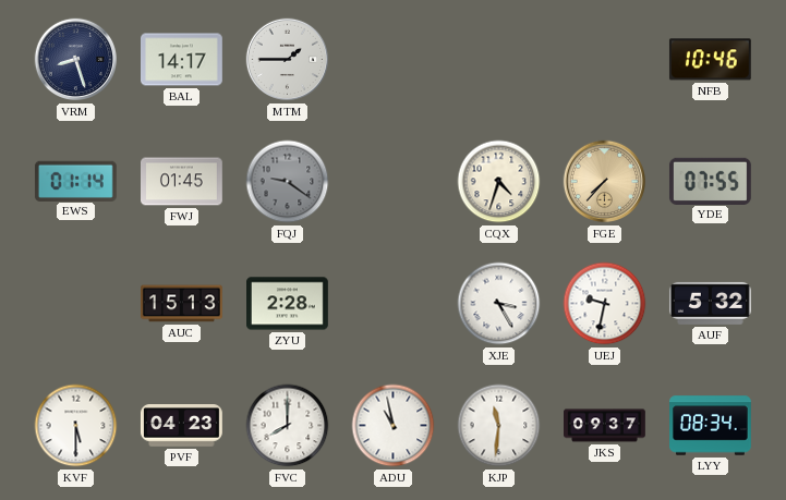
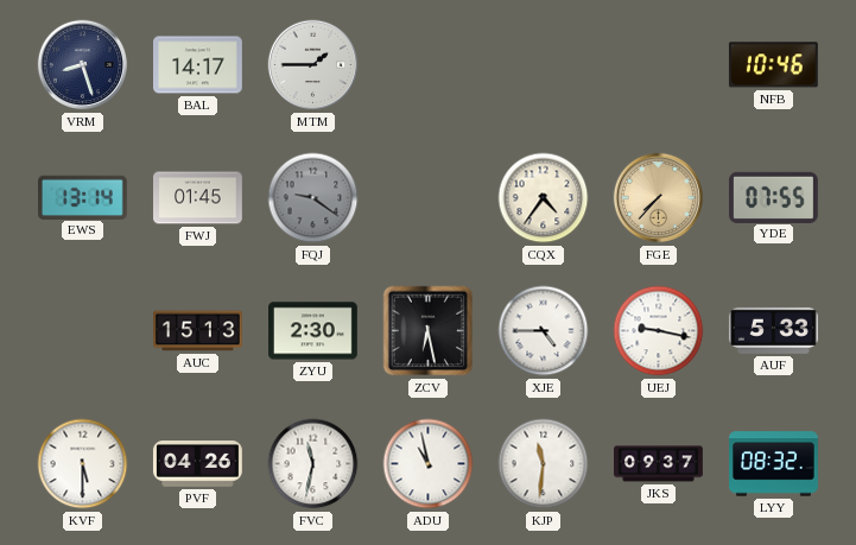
EWS: 01:14 -> 13:14 (82, 197)
CQX: 4:33 -> 4:36 (544, 198)
ZYU: 2:28 -> 2:30 (313, 331)
ZCV: none -> 6:28 (429, 331)
XJE: 3:25 -> 4:45 (544, 331)
UEJ: 9:32 -> 9:17 (659, 331)
AUF: 5:32 -> 5:33 (773, 330)
PVF: 04:23 -> 04:26 (197, 464)
FVC: 8:00 -> 11:32 (313, 464)
LYY: 08:34 -> 08:32 (774, 464)
